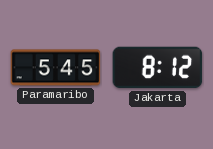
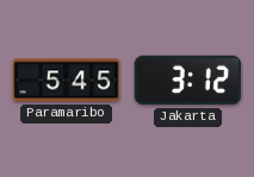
Jakarta: 8:12 -> 3:12 (188, 81)
